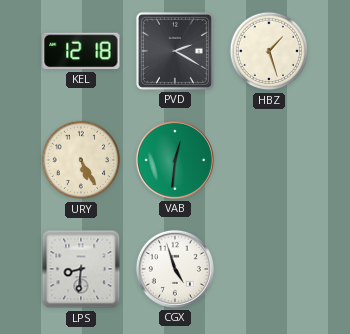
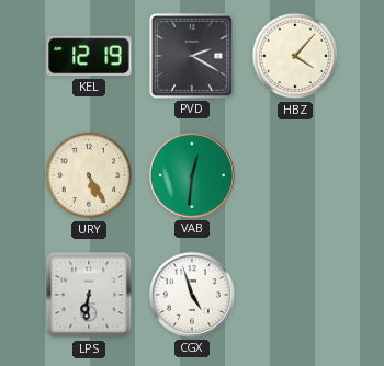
KEL: 12:18 -> 12:19 (89, 56)
HBZ: 1:27 -> 4:07 (295, 56)
LPS: 8:31 -> 6:31 (89, 295)
